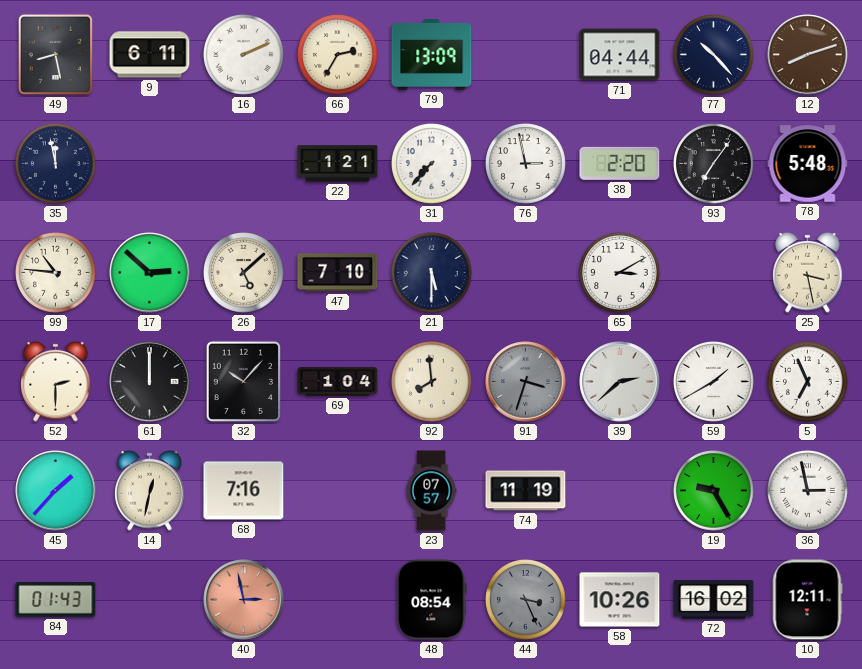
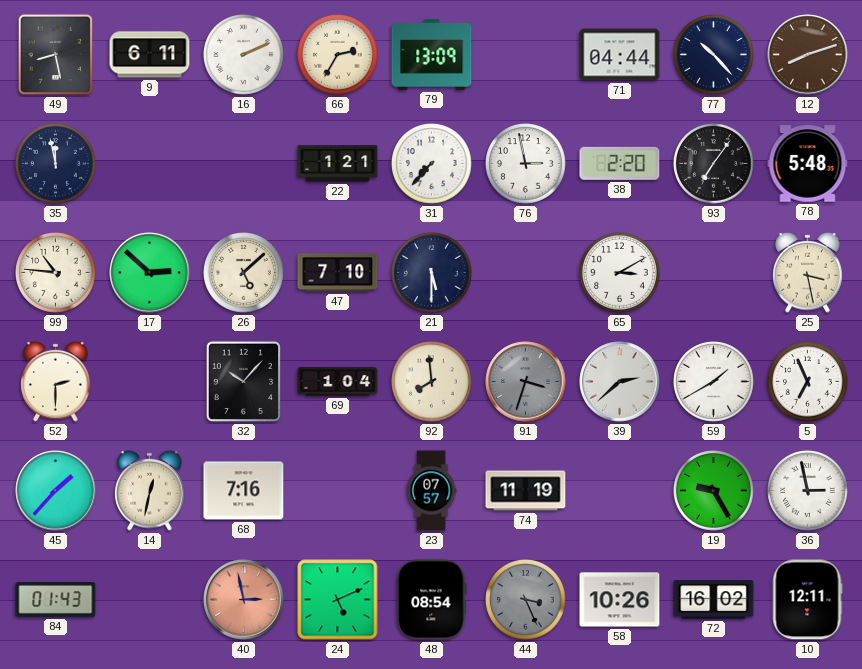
61: 12:00 -> none (150, 382)
24: none -> 5:11 (338, 600)
